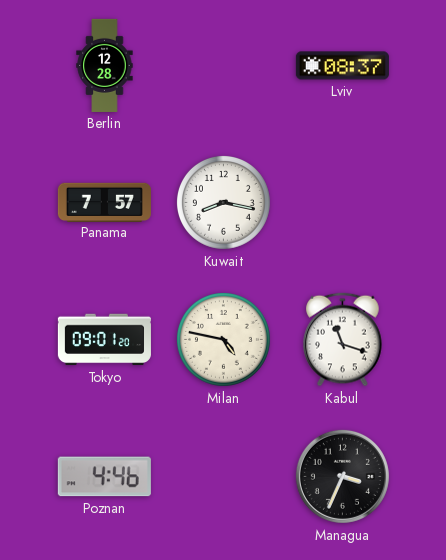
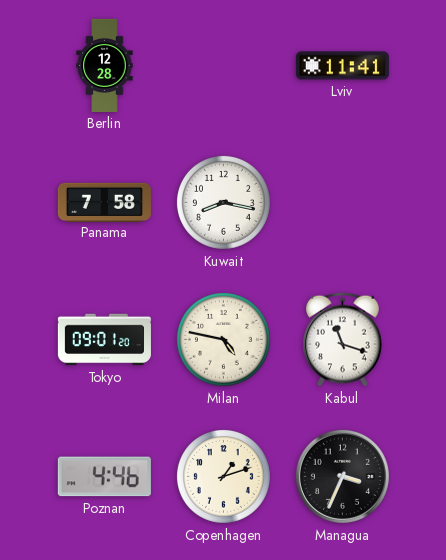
Lviv: 08:37 -> 11:41 (342, 66)
Panama: 7:57 -> 7:58 (104, 202)
Copenhagen: none -> 1:12 (223, 476)
